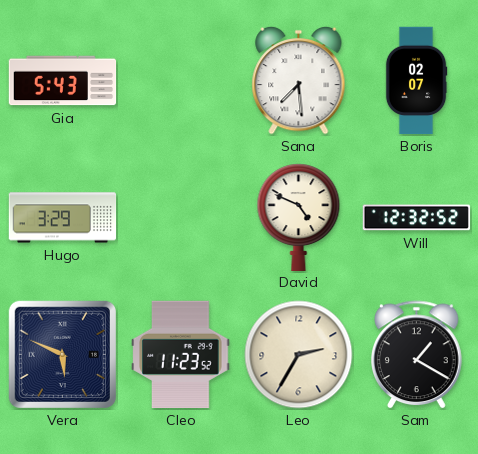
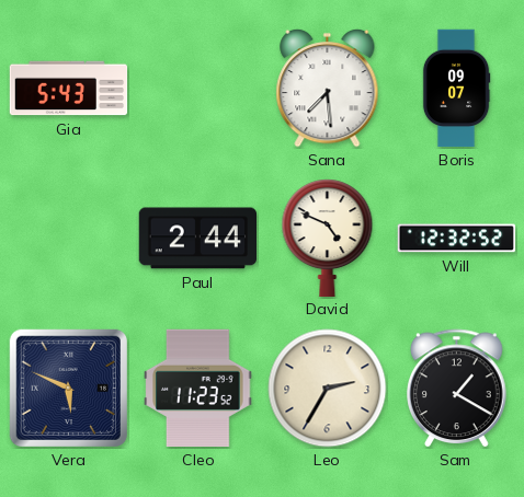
Boris: 02:07 -> 09:07 (456, 89)
Hugo: 3:29 -> none (63, 218)
Paul: none -> 2:44 (197, 239)
